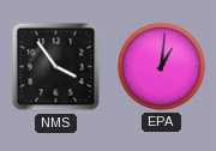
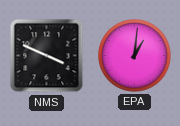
NMS: 3:54 -> 3:49 (47, 56)
